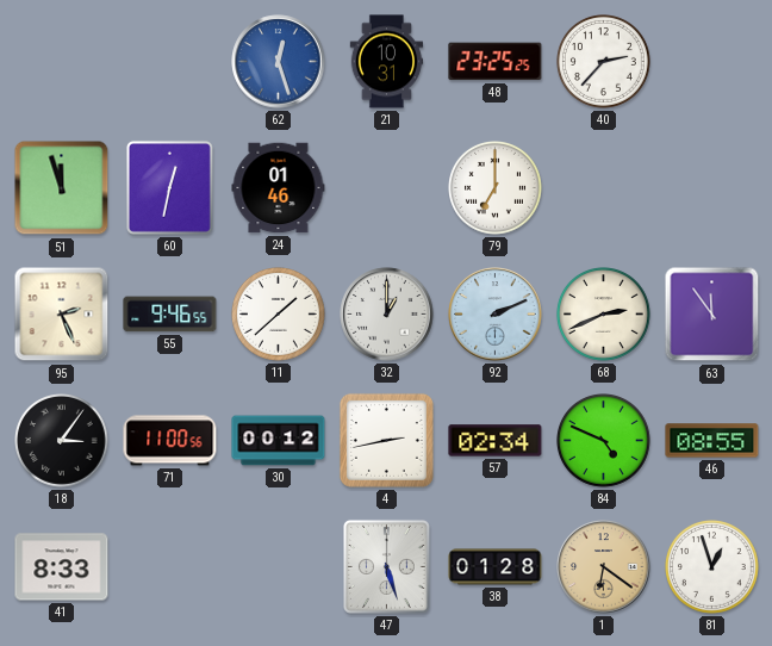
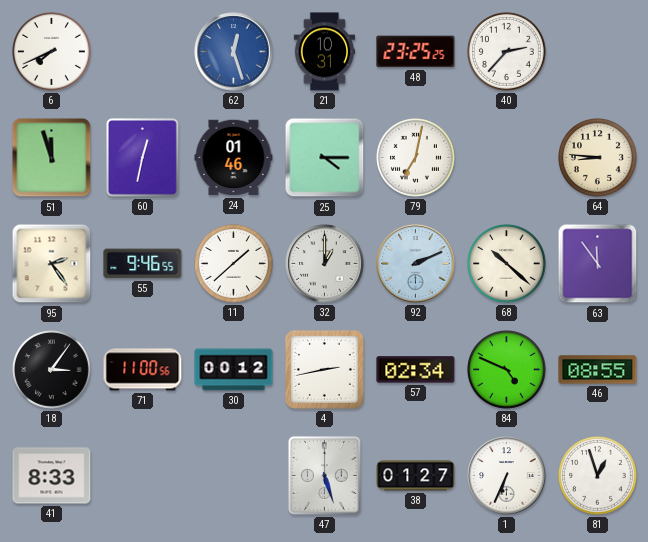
6: none -> 7:41 (52, 52)
25: none -> 4:15 (325, 158)
79: 7:00 -> 7:02 (416, 158)
64: none -> 8:46 (598, 158)
95: 2:26 -> 2:24 (52, 264)
68: 2:41 -> 10:22 (507, 264)
38: 01:28 -> 01:27 (416, 476)
1: 6:21 -> 6:34 (507, 476)
1 dial: champagne -> white (507, 476)
